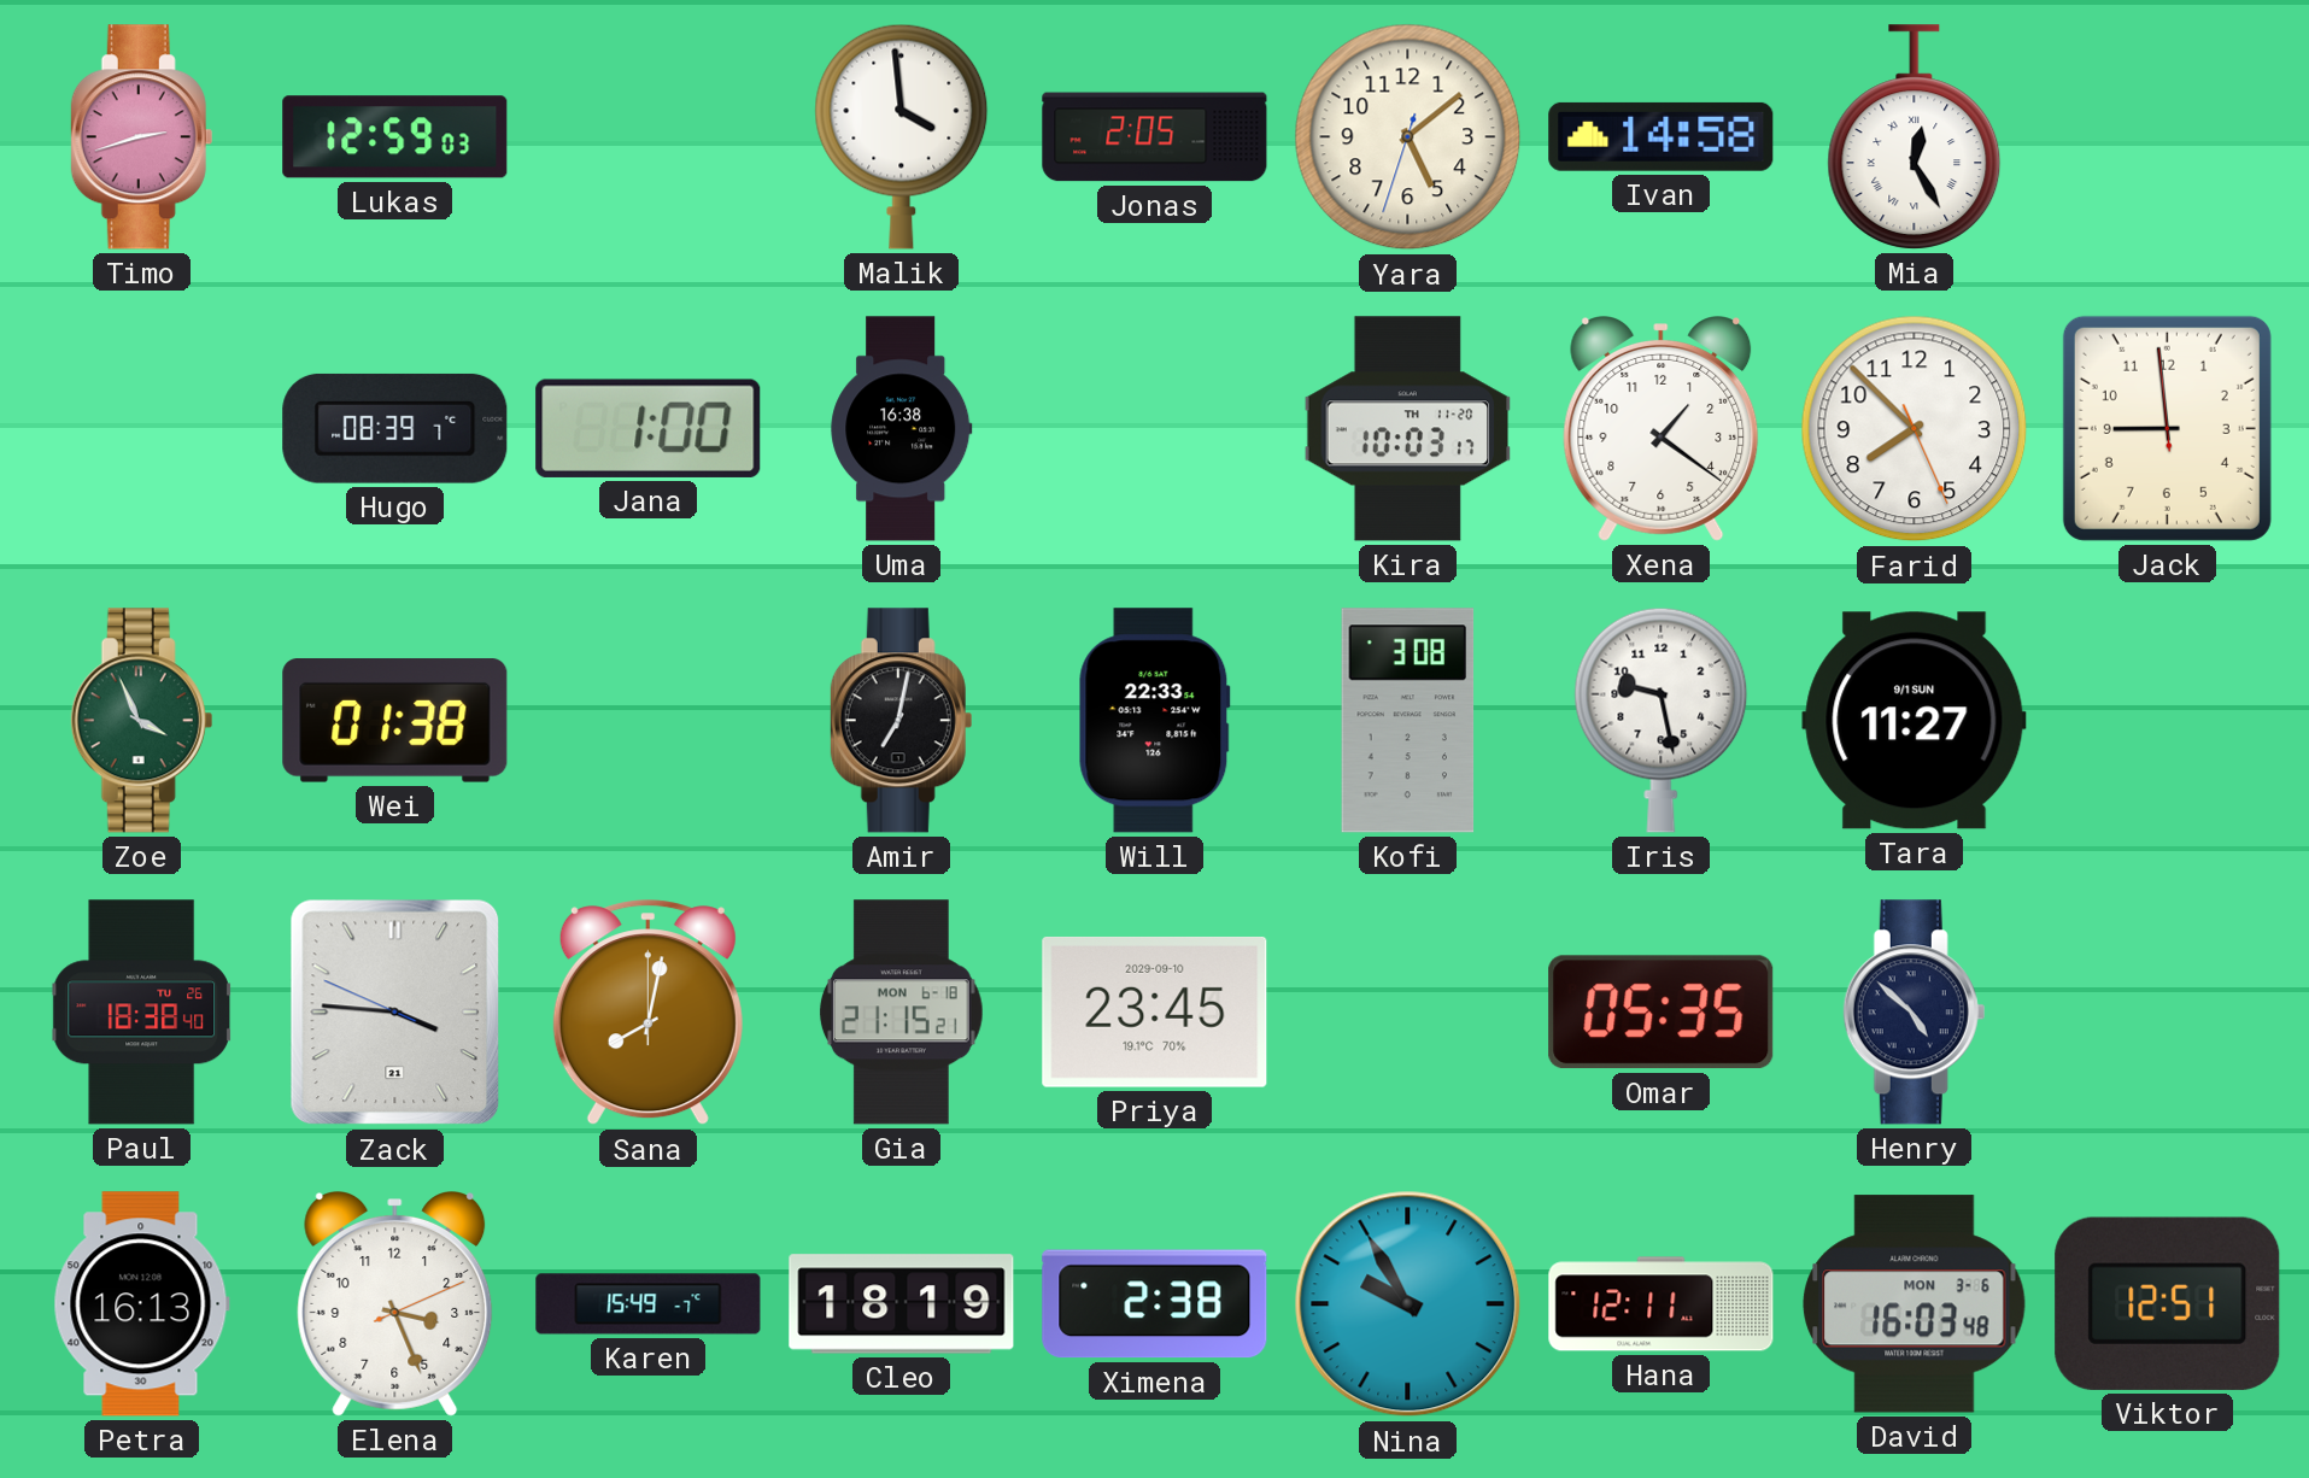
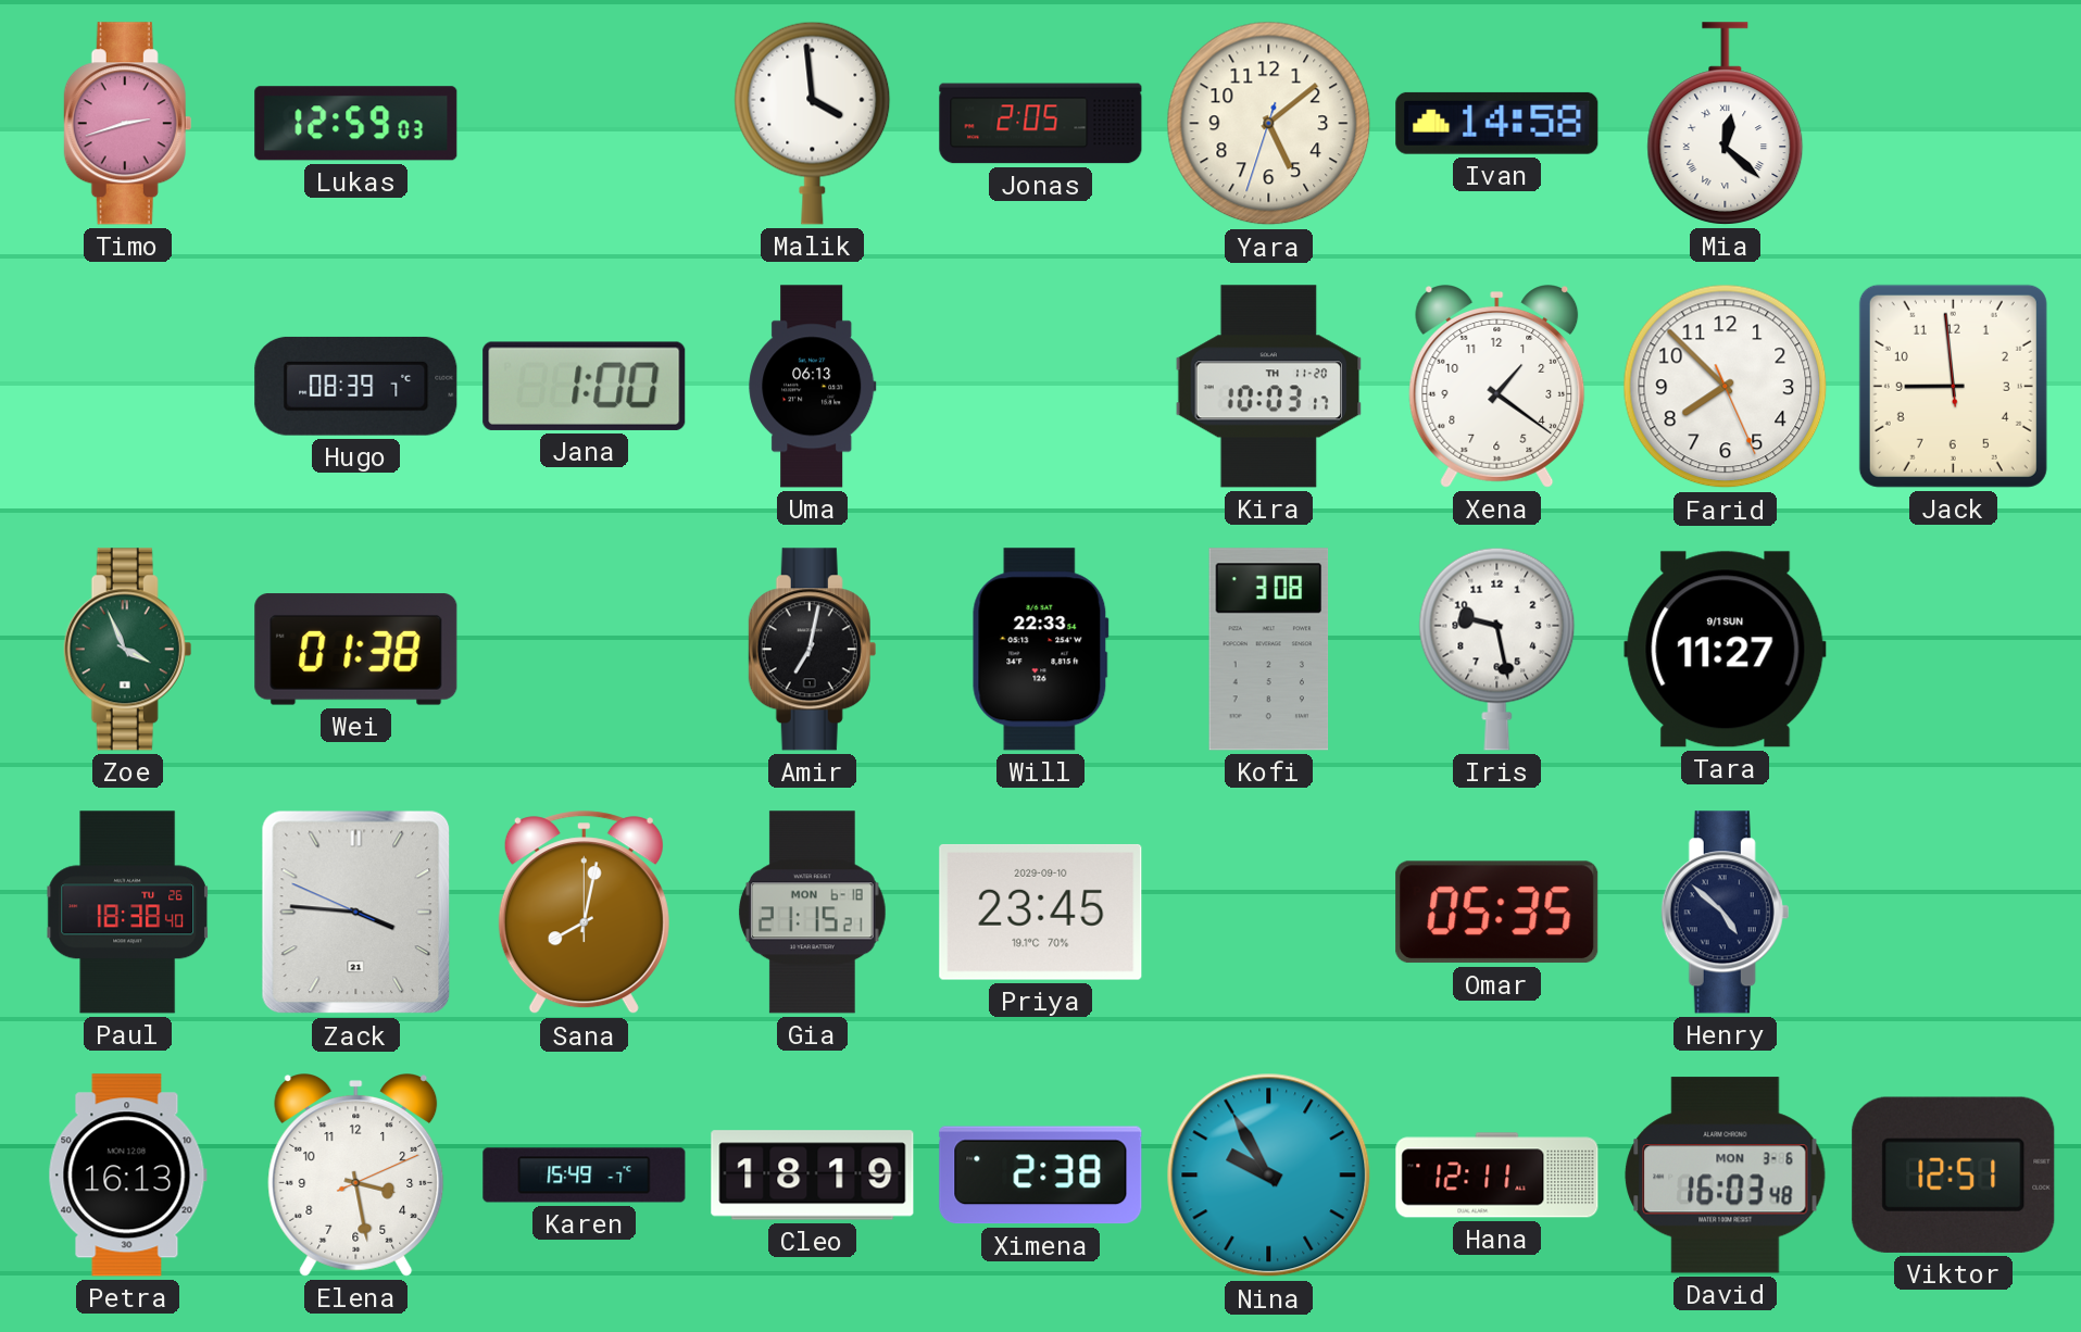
Mia: 12:25 -> 12:22 (1726, 124)
Uma: 16:38 -> 06:13 (813, 387)
Elena: 3:26 -> 3:28 (356, 1176)
